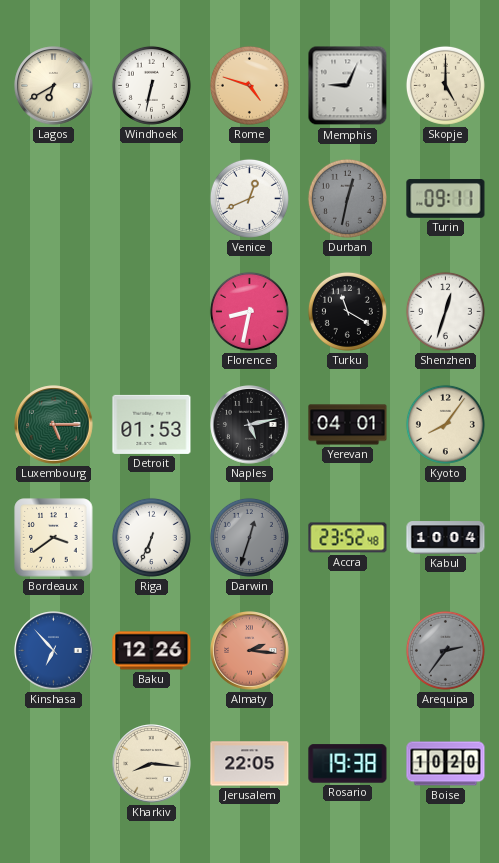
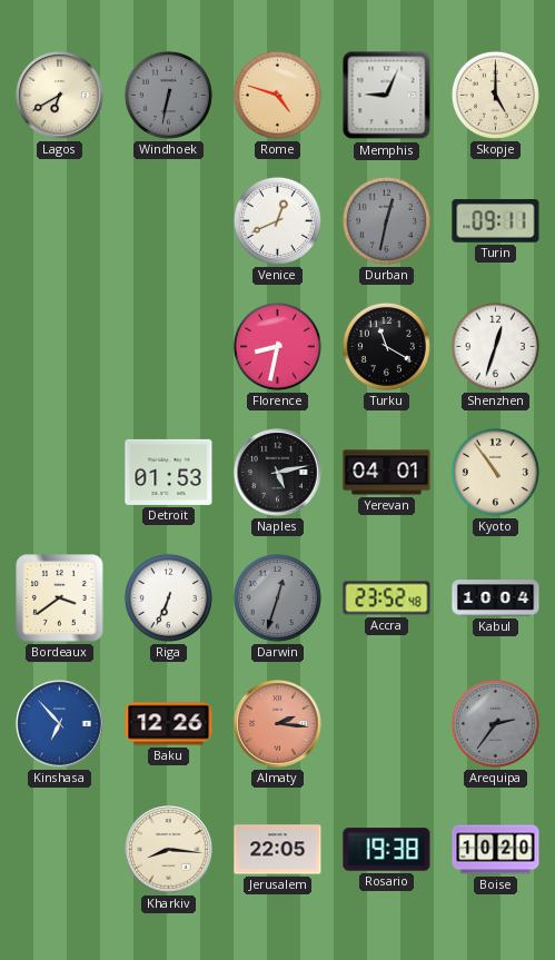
Windhoek dial: white -> grey (168, 95)
Luxembourg: 5:15 -> none (54, 425)
Kyoto: 8:06 -> 10:54 (495, 472)
